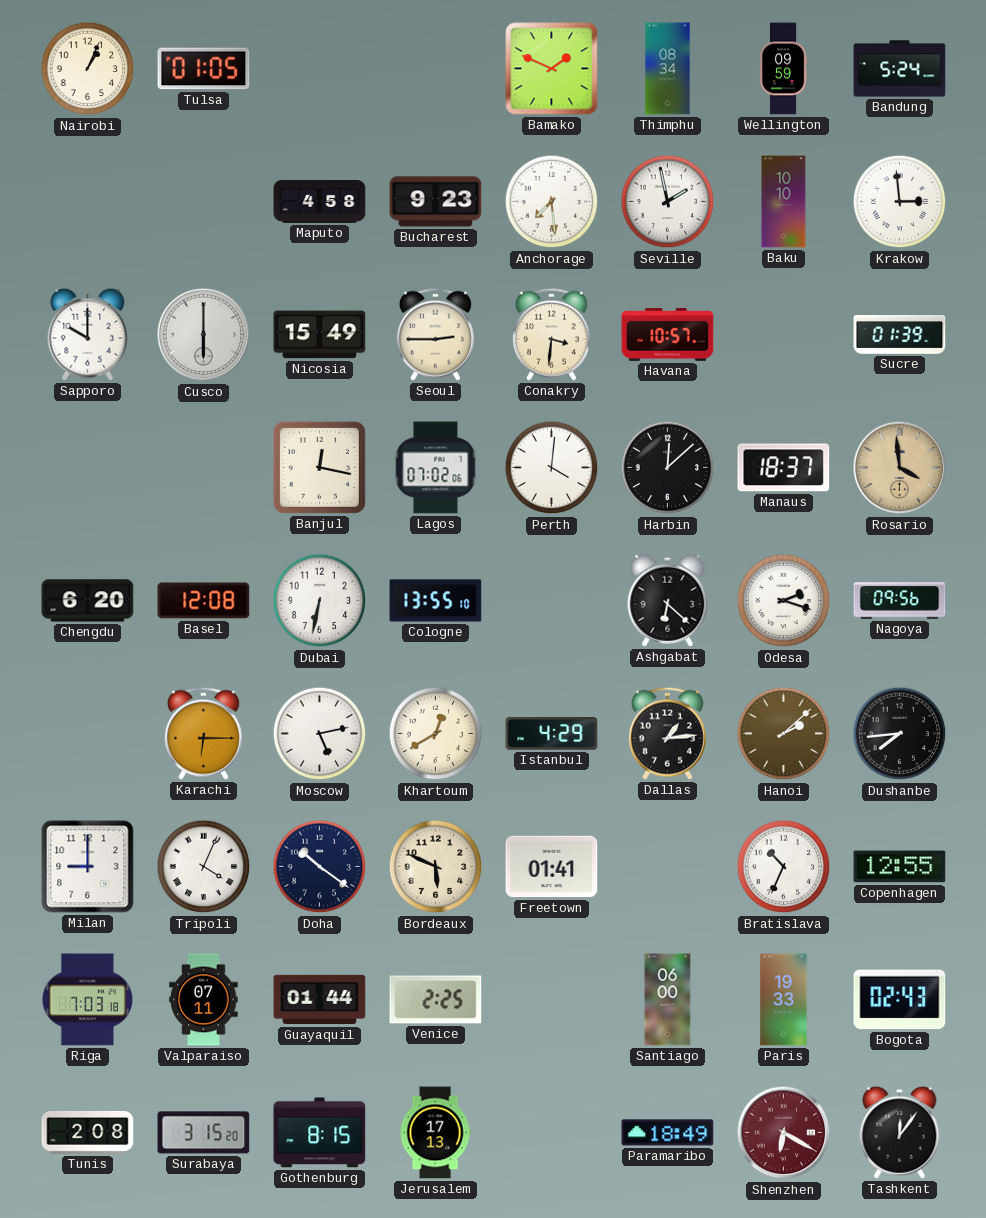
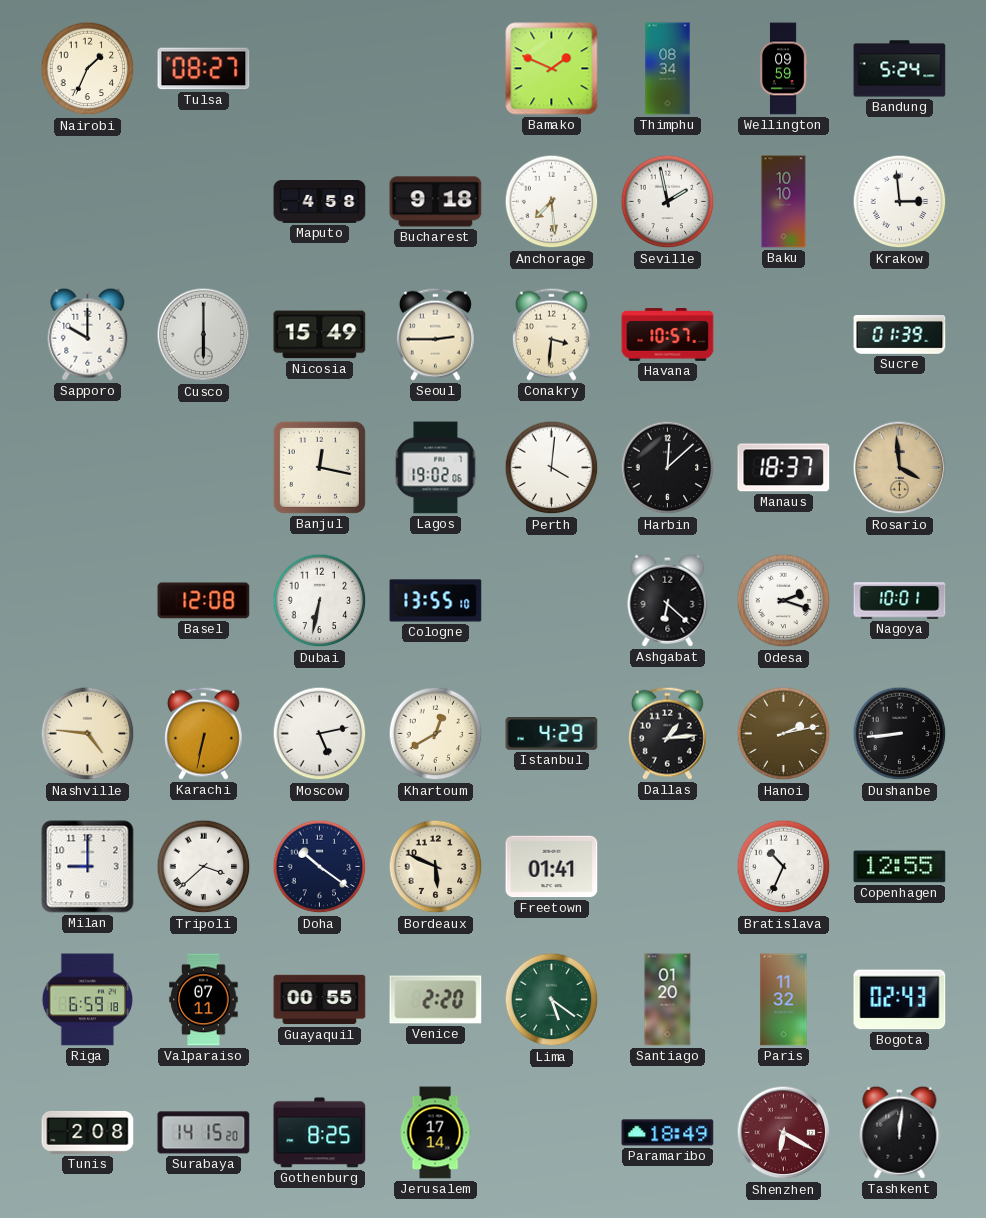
Nairobi: 1:04 -> 1:34 (88, 69)
Tulsa: 01:05 -> 08:27 (204, 69)
Bucharest: 9:23 -> 9:18 (436, 202)
Lagos: 07:02 -> 19:02 (436, 468)
Chengdu: 6:20 -> none (88, 601)
Nagoya: 09:56 -> 10:01 (900, 601)
Nashville: none -> 4:46 (88, 734)
Karachi: 6:15 -> 6:32 (203, 733)
Hanoi: 2:08 -> 2:13 (784, 734)
Dushanbe: 7:44 -> 8:44 (900, 734)
Tripoli: 4:04 -> 3:38 (204, 867)
Riga: 7:03 -> 6:59 (87, 1000)
Guayaquil: 01:44 -> 00:55 (320, 1000)
Venice: 2:25 -> 2:20 (436, 1000)
Lima: none -> 5:21 (552, 1000)
Santiago: 06:00 -> 01:20 (668, 1000)
Paris: 19:33 -> 11:32 (784, 1000)
Surabaya: 3:15 -> 14:15 (204, 1133)
Gothenburg: 8:15 -> 8:25 (320, 1133)
Jerusalem: 17:13 -> 17:14 (435, 1133)
Tashkent: 12:06 -> 12:01 (900, 1132)
